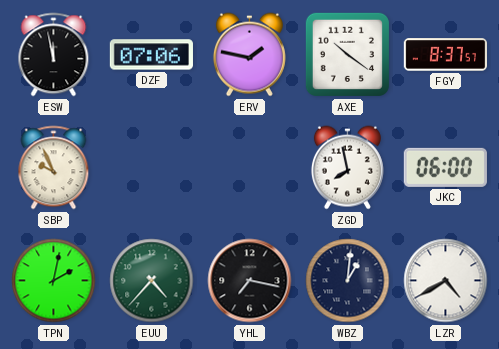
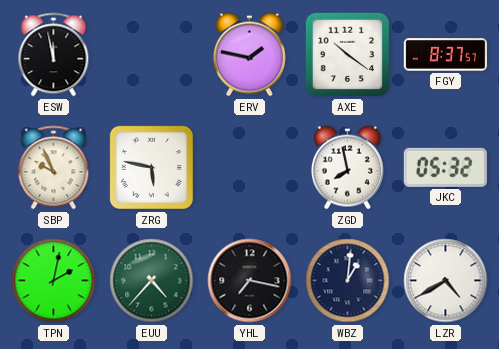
DZF: 07:06 -> none (151, 55)
ZRG: none -> 5:47 (151, 167)
JKC: 06:00 -> 05:32 (445, 167)
